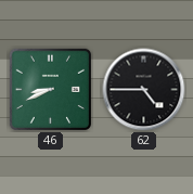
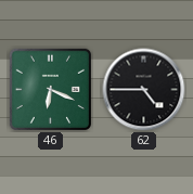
46: 8:41 -> 6:19 (50, 89)
